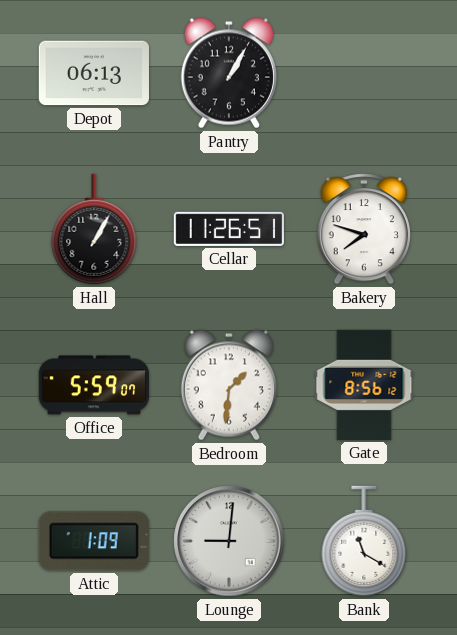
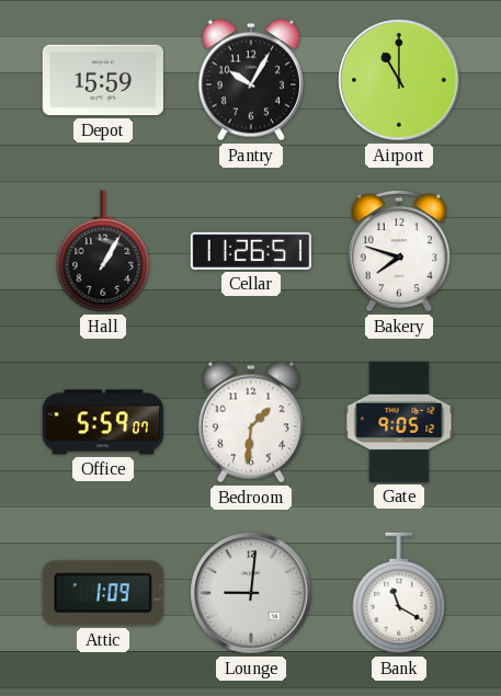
Depot: 06:13 -> 15:59 (103, 80)
Pantry: 1:05 -> 10:05 (251, 80)
Airport: none -> 11:00 (399, 80)
Gate: 8:56 -> 9:05 (399, 422)
